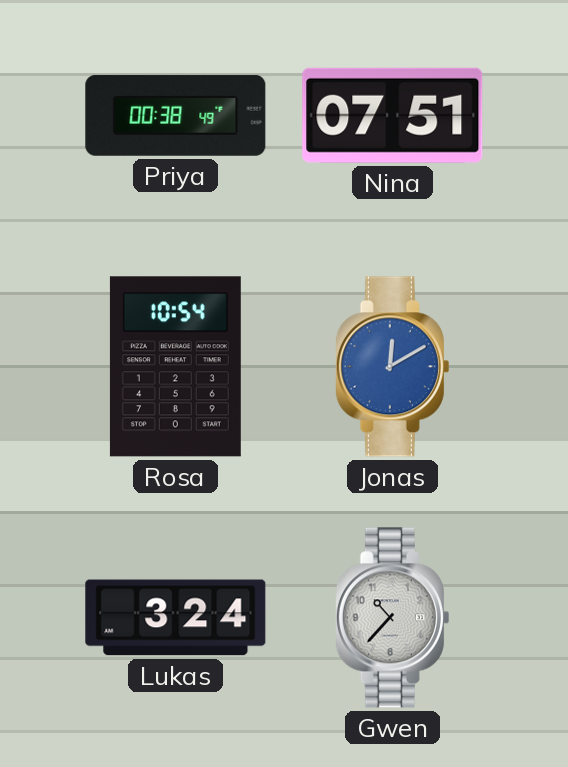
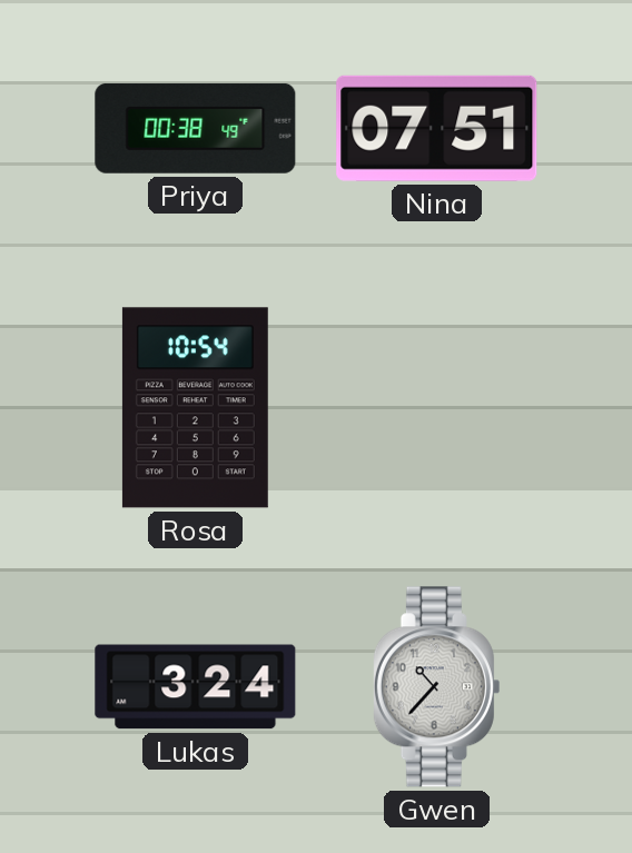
Jonas: 12:10 -> none (392, 367)
